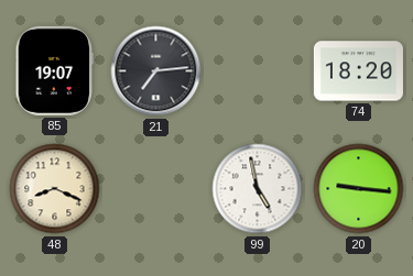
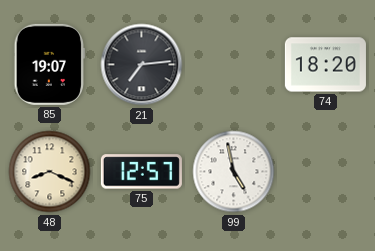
75: none -> 12:57 (141, 172)
20: 9:16 -> none (359, 189)
